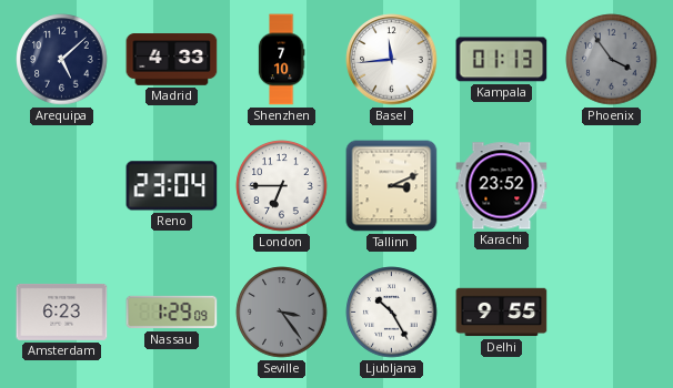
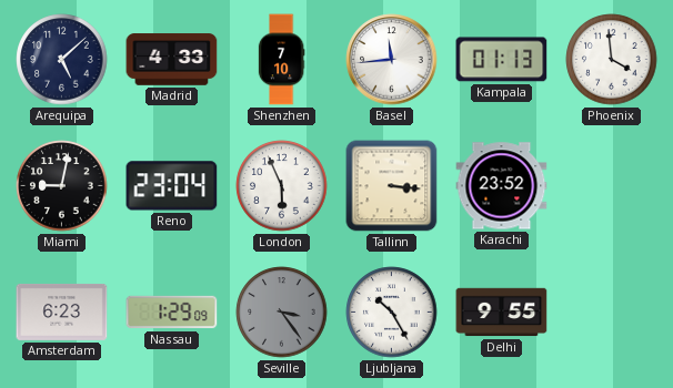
Phoenix: 3:54 -> 3:59 (612, 60)
Phoenix dial: grey -> white (612, 60)
Miami: none -> 9:02 (62, 186)
London: 6:45 -> 5:56 (282, 186)
Tallinn: 3:11 -> 3:16 (392, 186)
